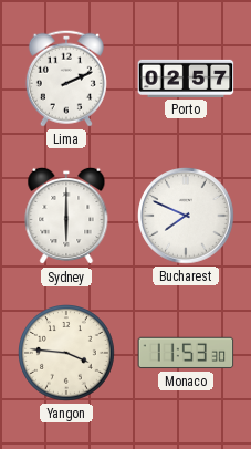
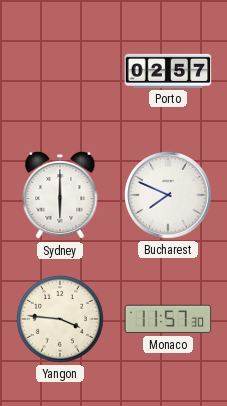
Lima: 2:11 -> none (66, 79)
Monaco: 11:53 -> 11:57 (168, 319)
